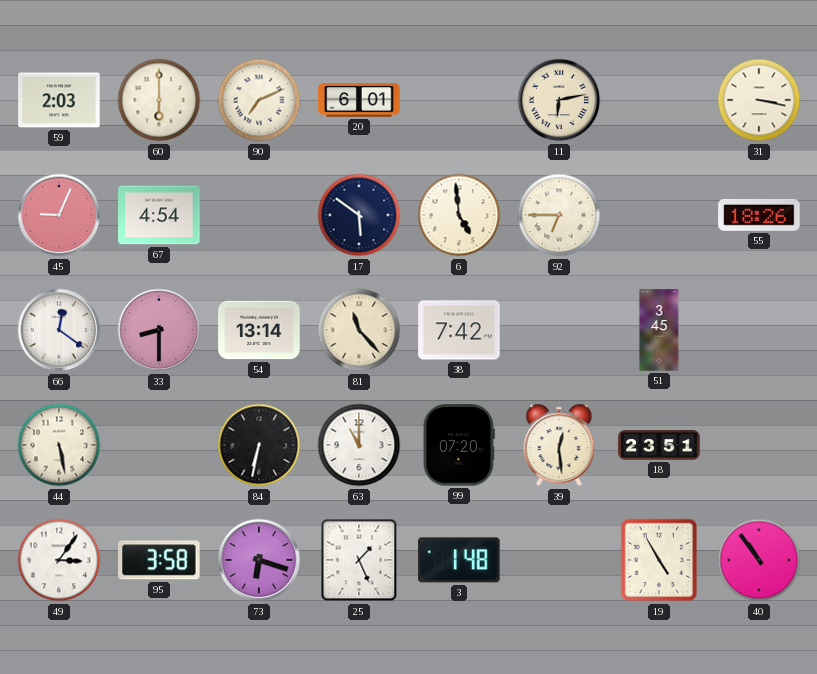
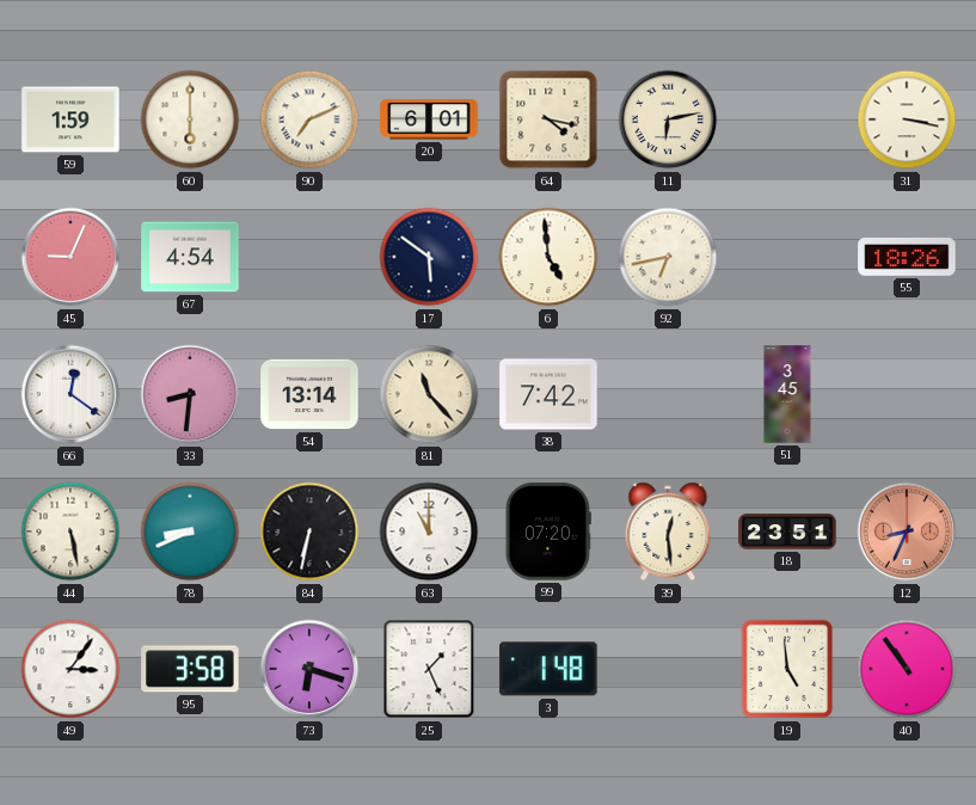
59: 2:03 -> 1:59 (70, 119)
64: none -> 4:17 (548, 119)
92: 6:45 -> 6:43 (668, 257)
33: 8:30 -> 8:31 (190, 394)
78: none -> 8:41 (190, 531)
12: none -> 8:34 (907, 531)
19: 4:55 -> 4:59 (787, 669)
